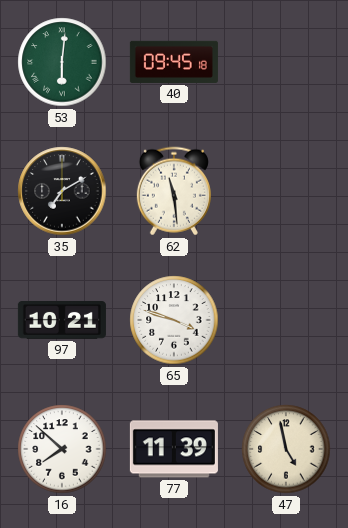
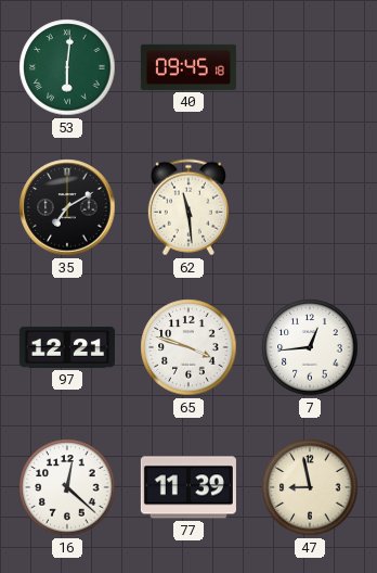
97: 10:21 -> 12:21 (67, 348)
7: none -> 12:44 (310, 347)
16: 7:52 -> 12:22 (67, 487)
47: 4:58 -> 8:58 (310, 487)
